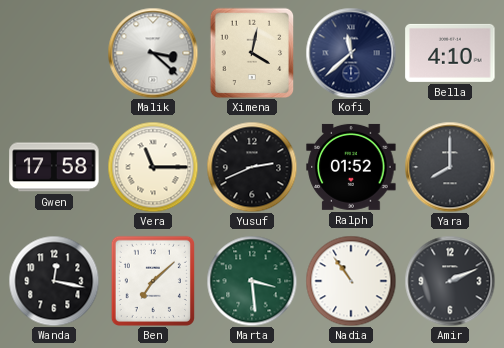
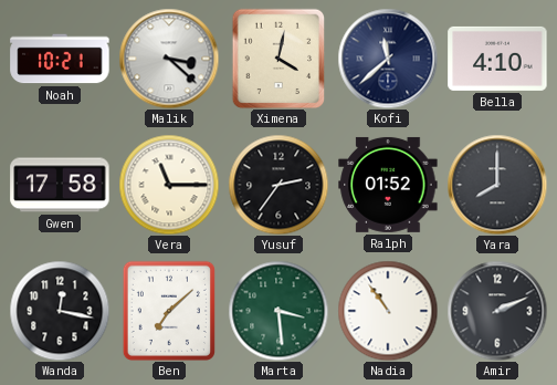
Noah: none -> 10:21 (60, 59)
Yusuf: 2:41 -> 2:36 (278, 185)
